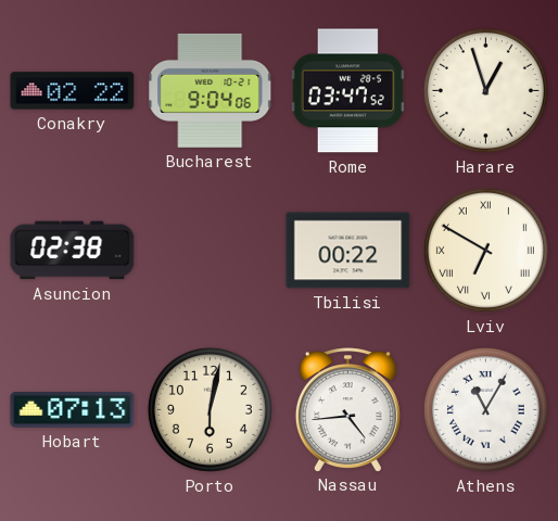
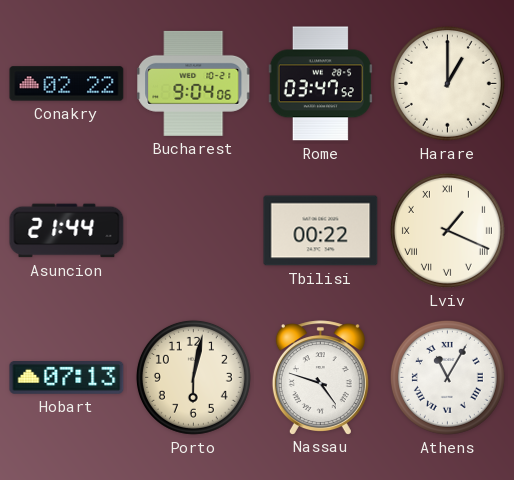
Harare: 12:57 -> 1:00 (447, 83)
Asuncion: 02:38 -> 21:44 (67, 231)
Lviv: 6:50 -> 1:19 (447, 230)
Nassau: 4:44 -> 4:48 (320, 377)
